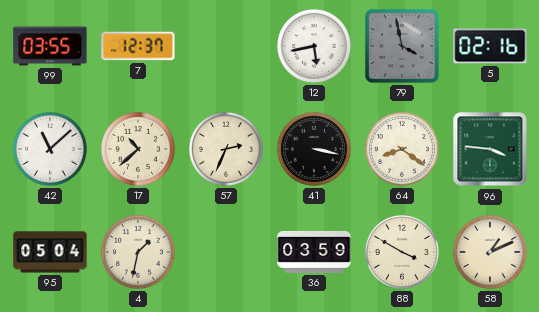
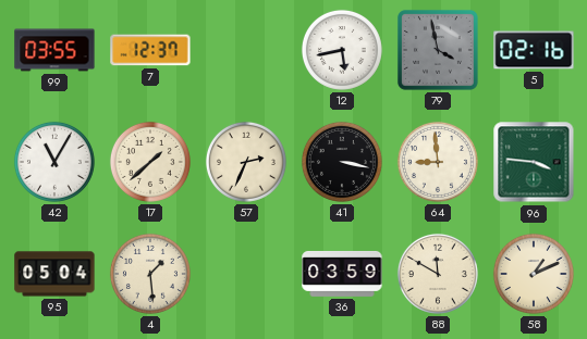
42: 11:08 -> 11:05 (54, 162)
17: 10:38 -> 1:38 (150, 162)
64: 8:21 -> 8:59 (438, 162)
4: 1:32 -> 1:29 (150, 274)
88: 3:50 -> 11:50 (438, 274)
